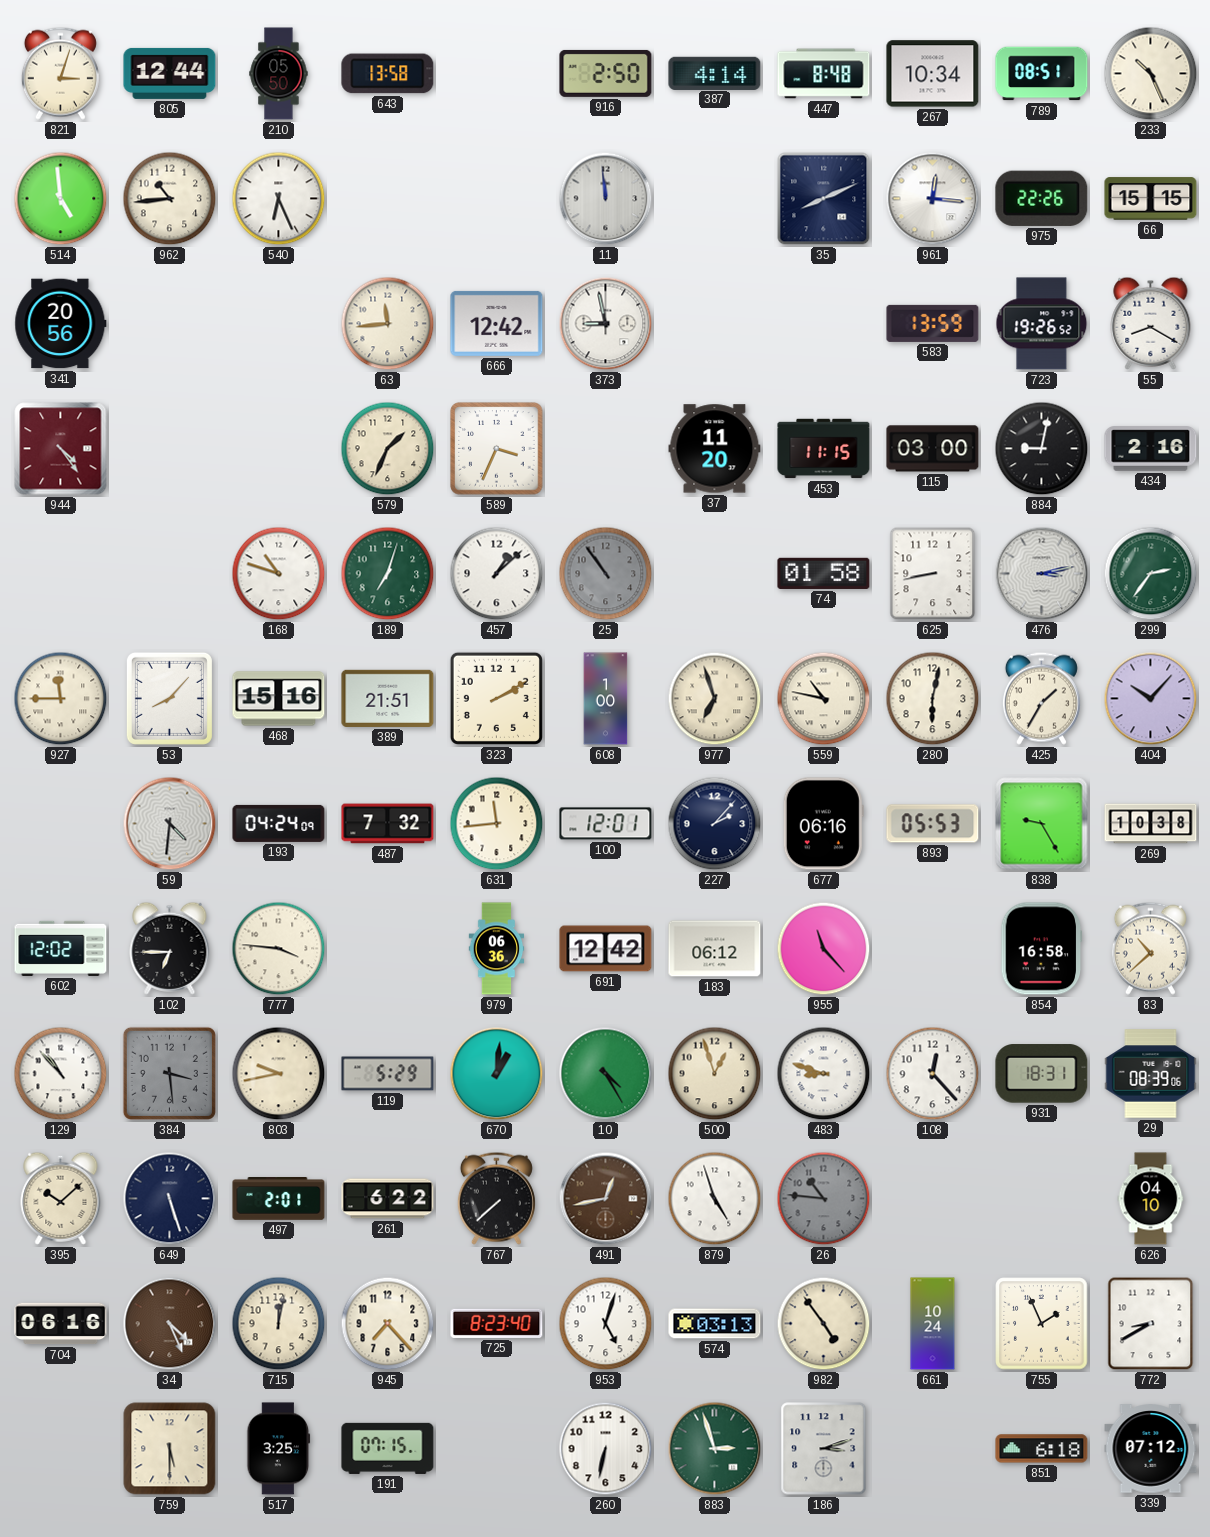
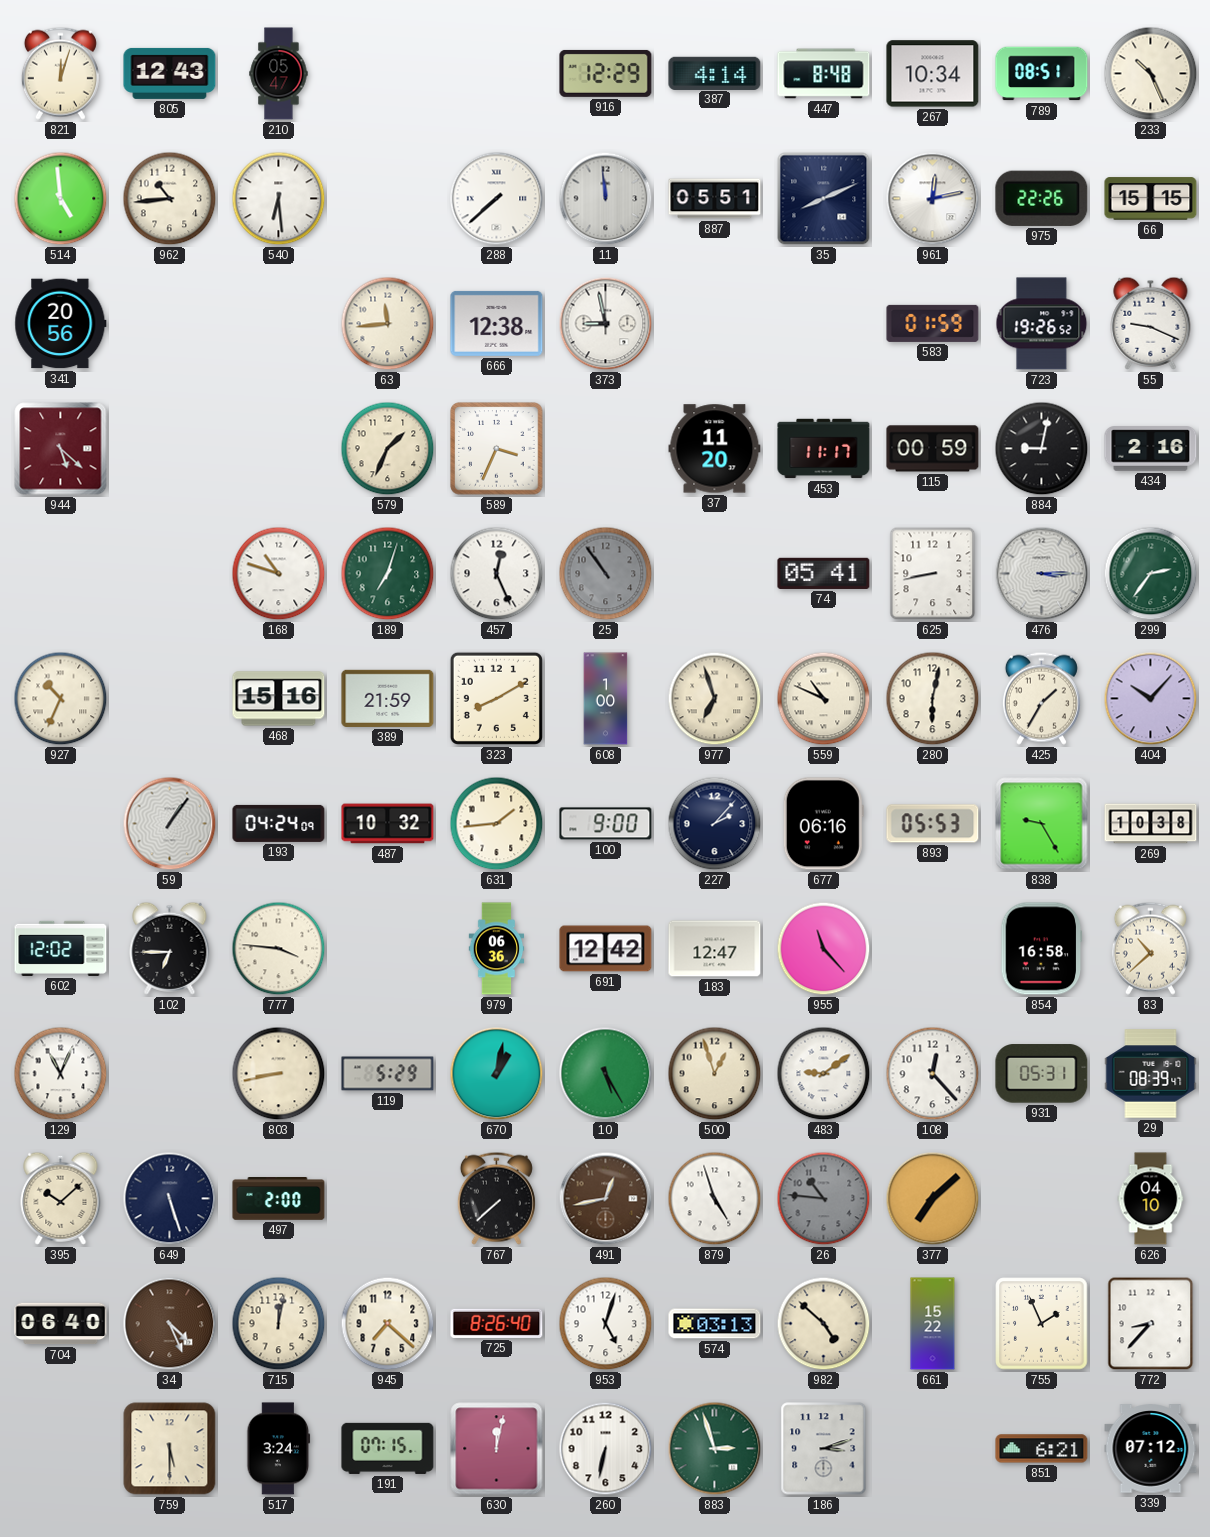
821: 3:03 -> 12:03 (60, 73)
805: 12:44 -> 12:43 (170, 73)
210: 05:50 -> 05:47 (279, 74)
643: 13:58 -> none (388, 74)
916: 2:50 -> 12:29 (606, 73)
540: 6:26 -> 6:29 (279, 199)
288: none -> 7:38 (497, 199)
887: none -> 05:51 (715, 199)
961: 12:16 -> 12:13 (933, 199)
666: 12:42 -> 12:38 (497, 323)
583: 13:59 -> 01:59 (933, 323)
55: 8:20 -> 9:19 (1151, 323)
944: 4:24 -> 5:22 (61, 449)
453: 11:15 -> 11:17 (824, 449)
115: 03:00 -> 00:59 (933, 449)
457: 1:08 -> 12:26 (497, 574)
74: 01:58 -> 05:41 (824, 573)
476: 3:13 -> 3:15 (1042, 574)
927: 11:45 -> 10:34 (61, 699)
53: 8:07 -> none (169, 698)
389: 21:51 -> 21:59 (388, 698)
323: 2:10 -> 8:10 (496, 698)
559: 10:47 -> 10:49 (824, 699)
59: 4:31 -> 1:06 (170, 824)
487: 7:32 -> 10:32 (388, 824)
631: 11:44 -> 1:44 (497, 824)
100: 12:01 -> 9:00 (606, 824)
183: 06:12 -> 12:47 (715, 949)
129: 10:53 -> 11:04 (61, 1074)
384: 3:29 -> none (169, 1073)
803: 9:43 -> 8:43 (279, 1074)
670: 1:01 -> 1:02 (497, 1074)
10: 4:25 -> 5:25 (606, 1074)
483: 8:48 -> 9:09 (824, 1074)
931: 18:31 -> 05:31 (1042, 1074)
29: 08:39:06 -> 08:39:47 (1151, 1074)
497: 2:01 -> 2:00 (279, 1199)
261: 6:22 -> none (388, 1199)
377: none -> 7:08 (933, 1199)
704: 06:16 -> 06:40 (61, 1324)
945: 7:23 -> 7:22 (388, 1324)
725: 8:23 -> 8:26 (497, 1323)
982: 4:54 -> 4:52 (824, 1324)
661: 10:24 -> 15:22 (933, 1324)
772: 8:40 -> 8:37 (1151, 1324)
517: 3:25 -> 3:24 (279, 1449)
630: none -> 12:02 (497, 1449)
851: 6:18 -> 6:21 (1042, 1449)
